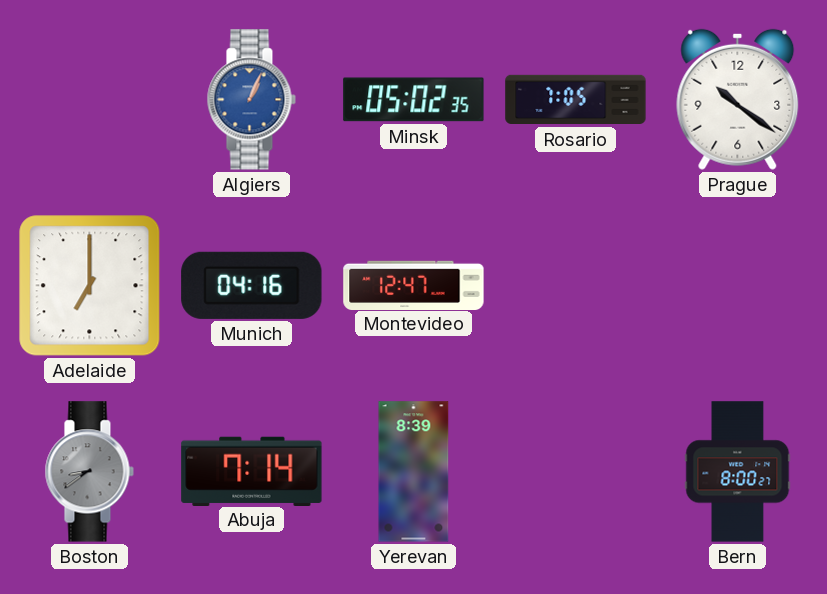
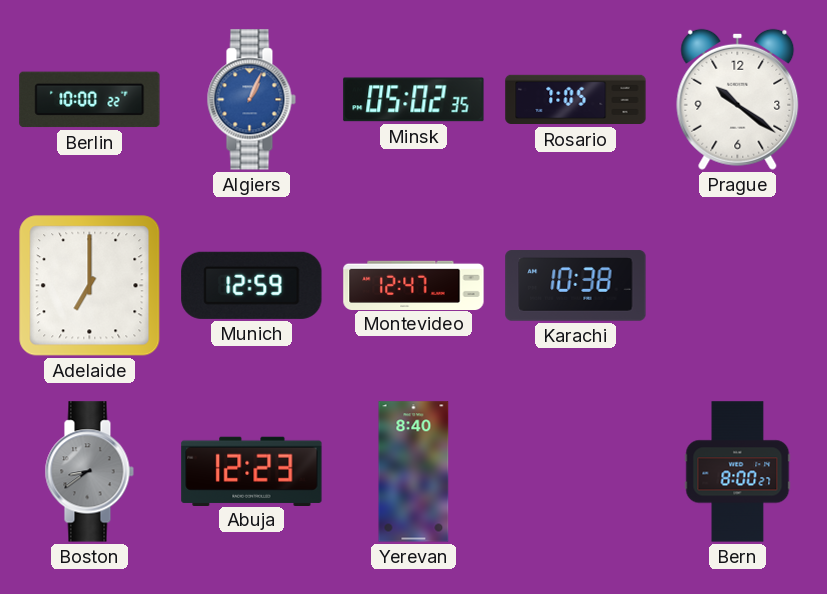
Berlin: none -> 10:00 (90, 100)
Munich: 04:16 -> 12:59 (252, 285)
Karachi: none -> 10:38 (576, 286)
Abuja: 7:14 -> 12:23 (252, 471)
Yerevan: 8:39 -> 8:40 (414, 472)
